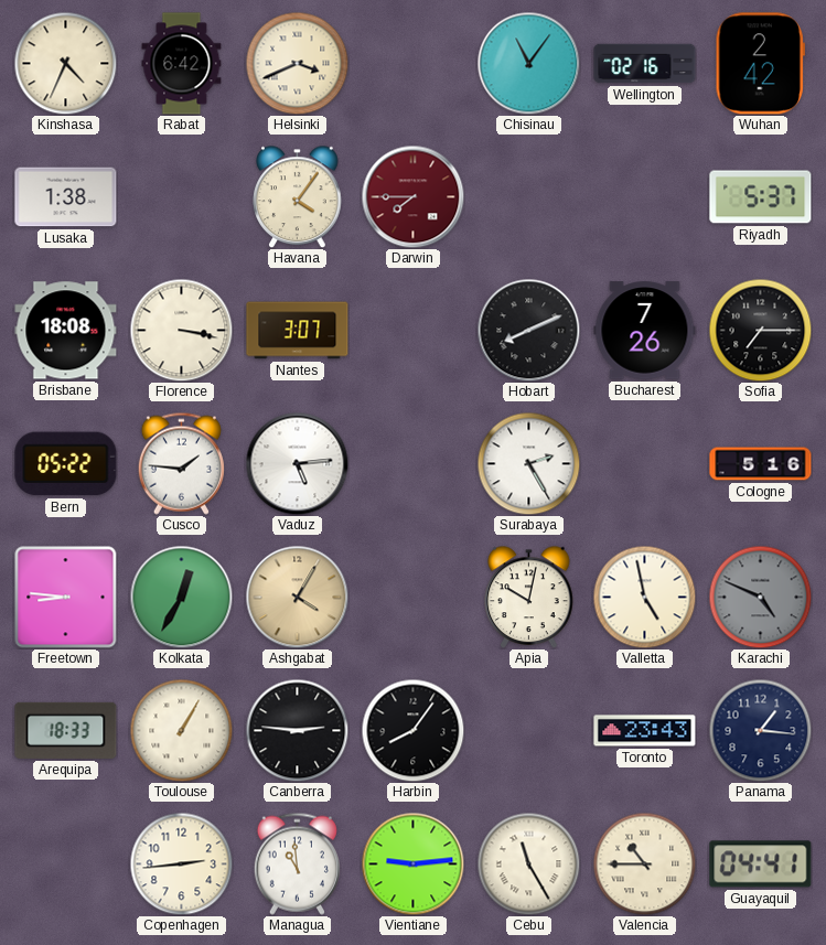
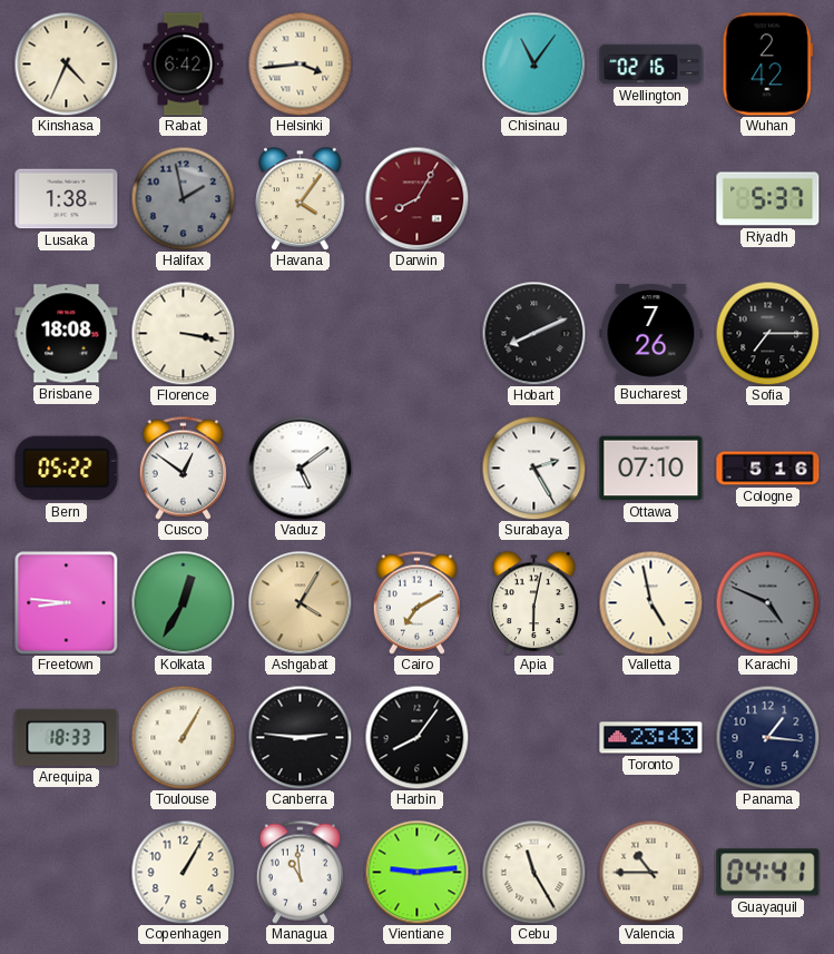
Helsinki: 3:41 -> 3:44 (300, 63)
Halifax: none -> 1:58 (183, 198)
Darwin: 7:45 -> 8:05 (416, 198)
Nantes: 3:07 -> none (298, 331)
Cusco: 1:46 -> 12:51 (183, 468)
Vaduz: 5:14 -> 5:09 (300, 468)
Ottawa: none -> 07:10 (651, 469)
Cairo: none -> 7:10 (416, 602)
Apia: 10:02 -> 6:02 (534, 602)
Copenhagen: 2:44 -> 1:05 (183, 872)
